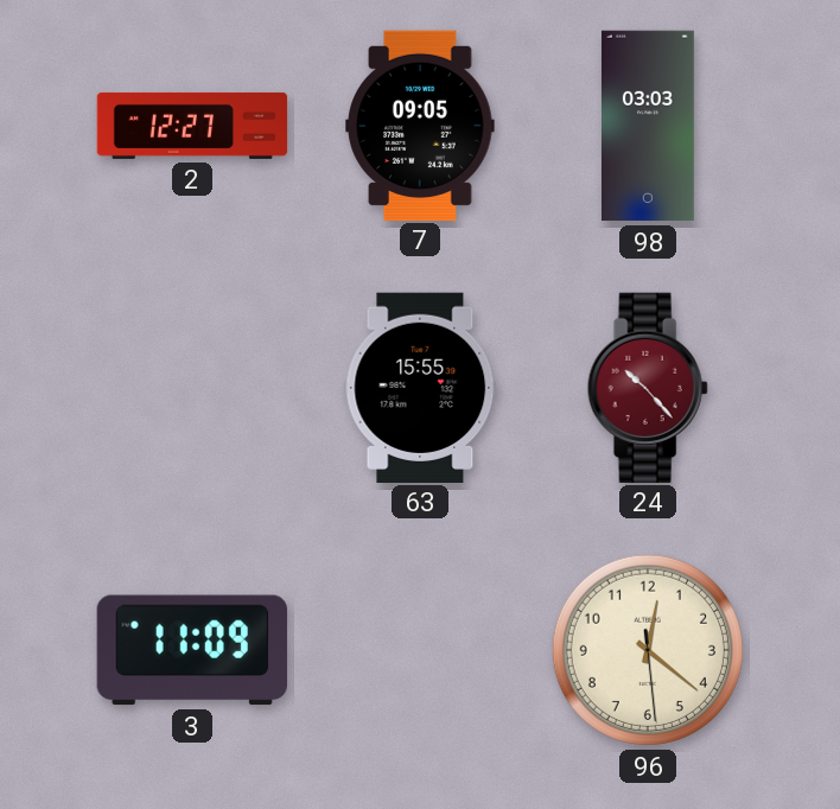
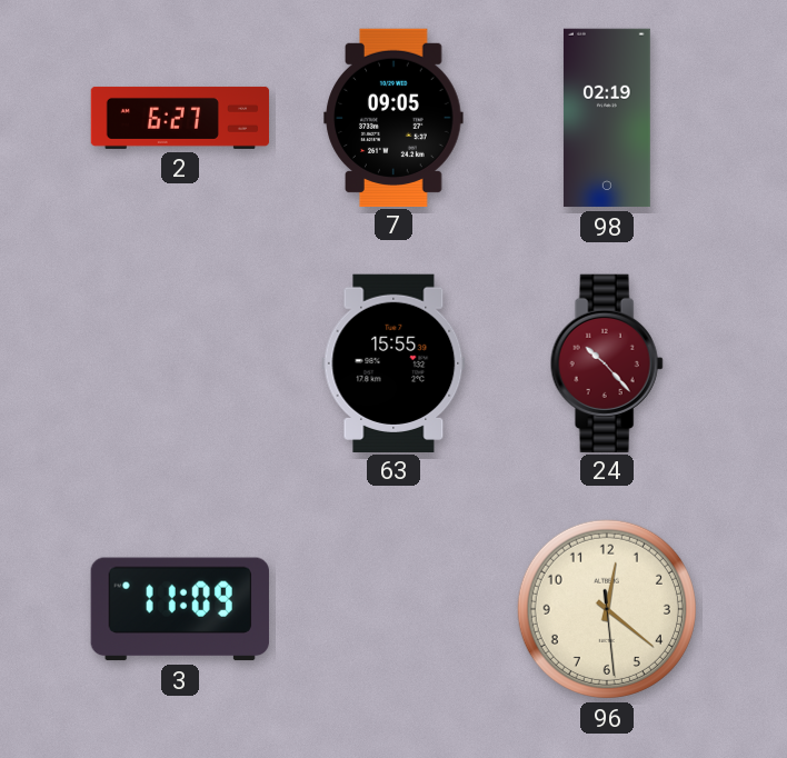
2: 12:27 -> 6:27 (180, 118)
98: 03:03 -> 02:19 (607, 118)
